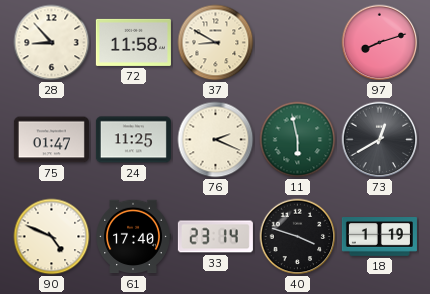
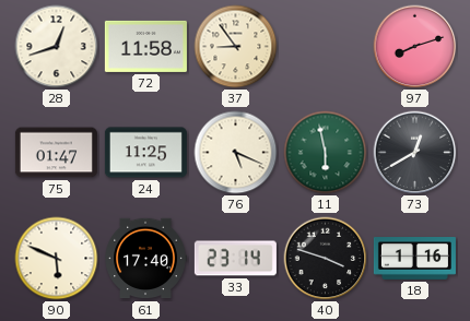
28: 8:53 -> 12:42 (57, 47)
37: 8:50 -> 8:54 (236, 47)
76: 2:19 -> 5:19 (236, 153)
90: 4:49 -> 5:49 (57, 259)
18: 1:19 -> 1:16 (414, 259)
